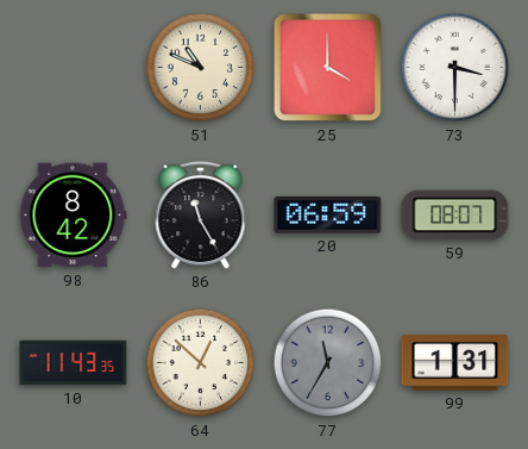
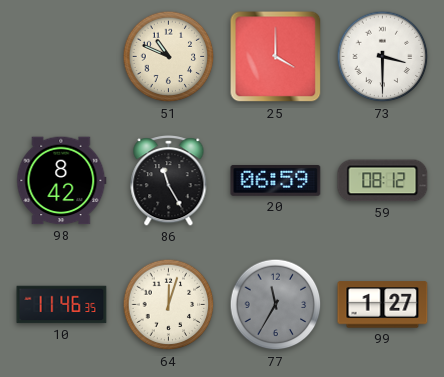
59: 08:07 -> 08:12 (383, 181)
10: 11:43 -> 11:46 (62, 305)
64: 12:52 -> 12:03 (169, 305)
99: 1:31 -> 1:27 (383, 305)
